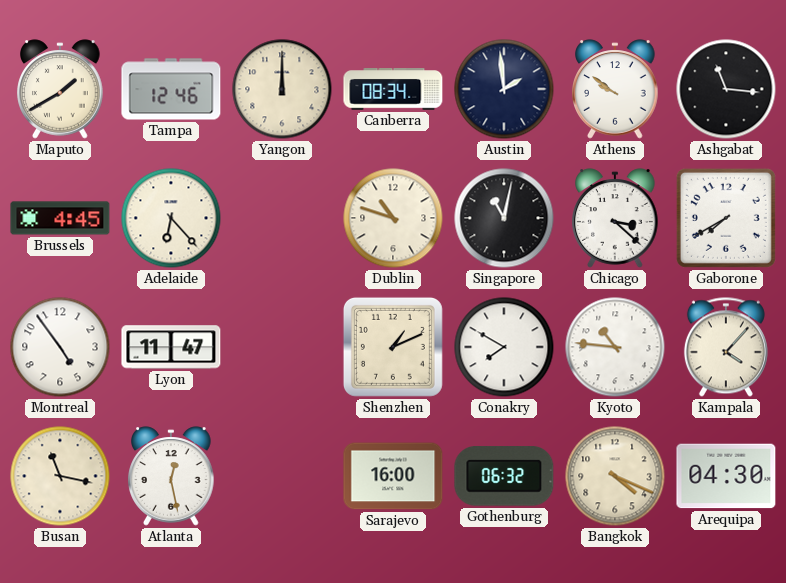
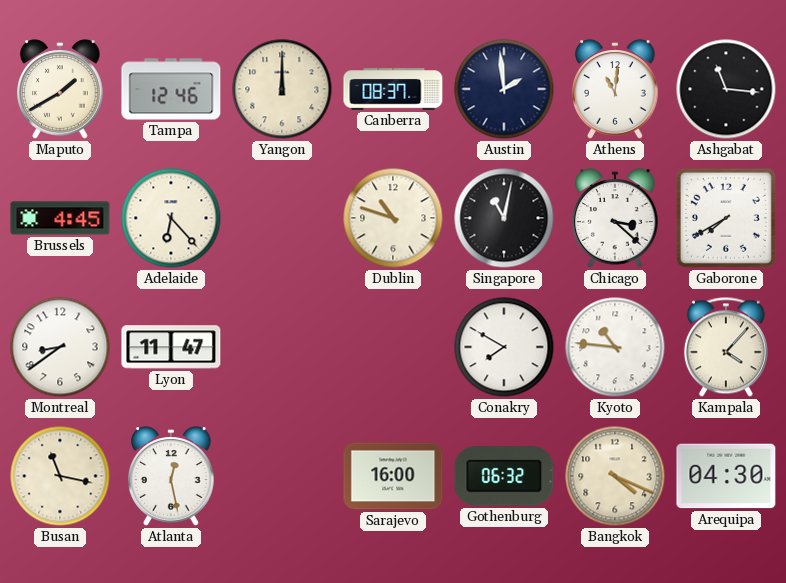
Canberra: 08:34 -> 08:37 (393, 89)
Athens: 9:51 -> 11:01 (615, 89)
Montreal: 4:54 -> 8:39 (60, 347)
Shenzhen: 1:11 -> none (393, 347)
